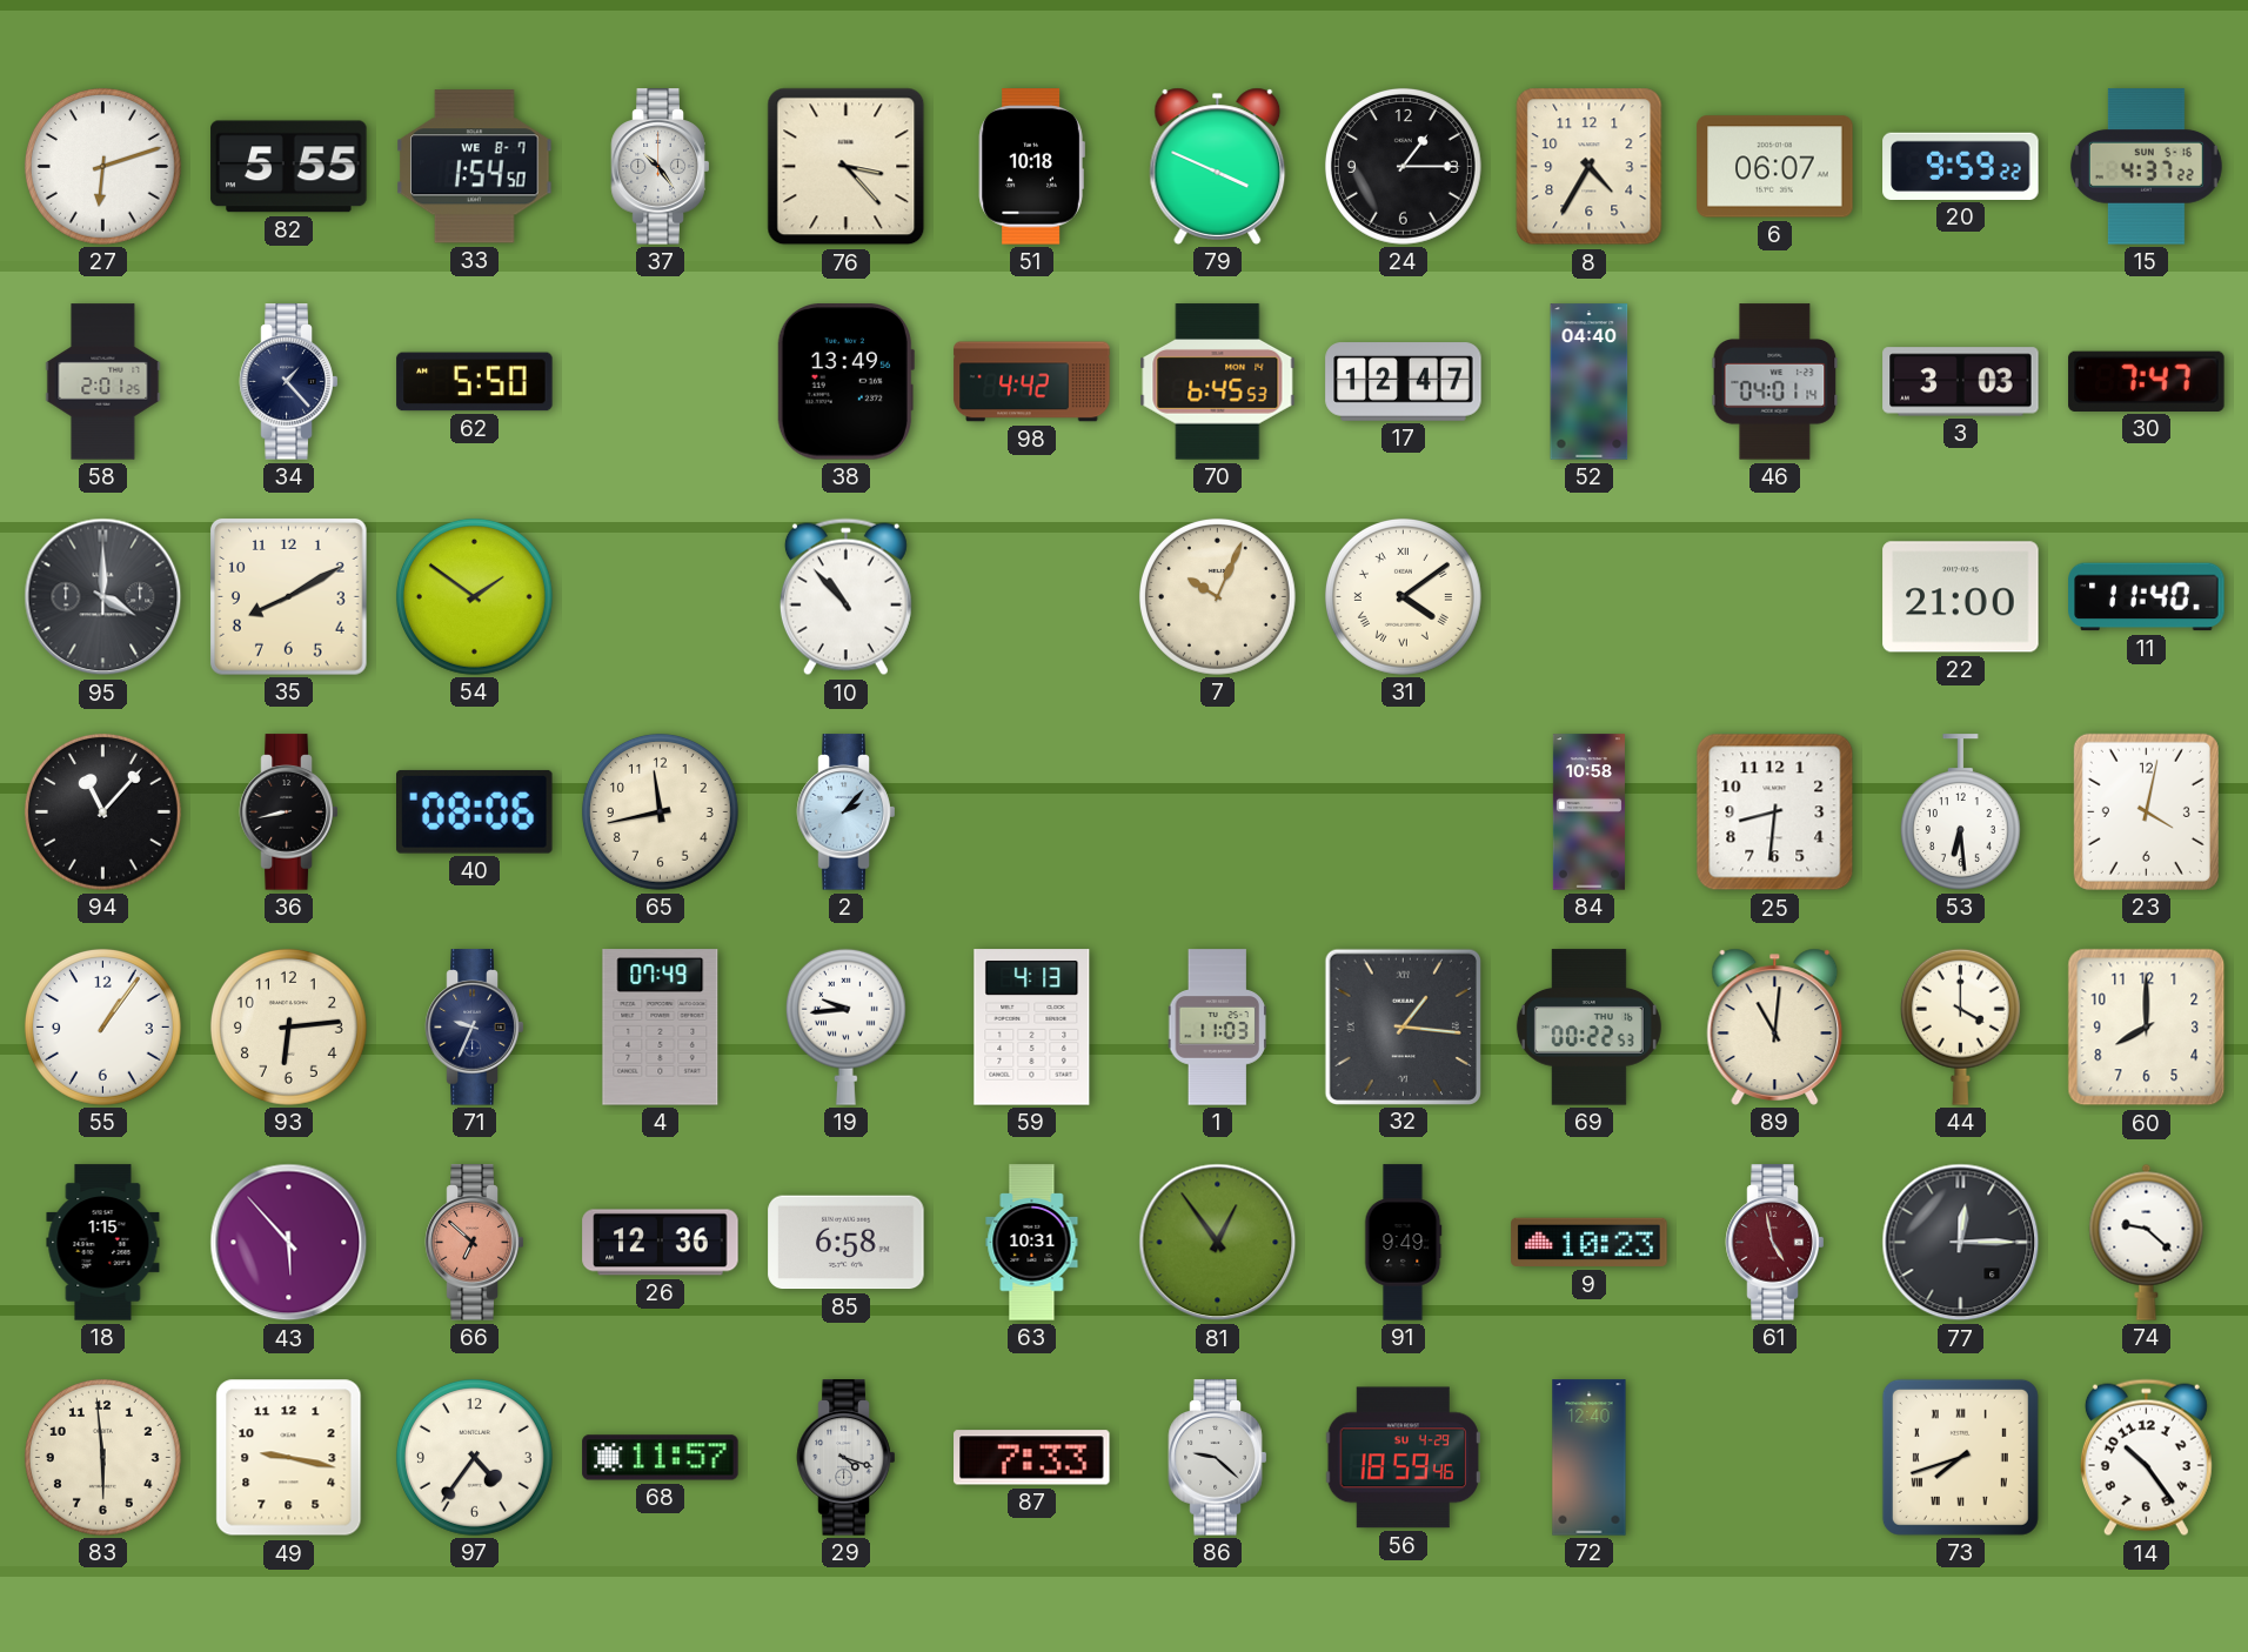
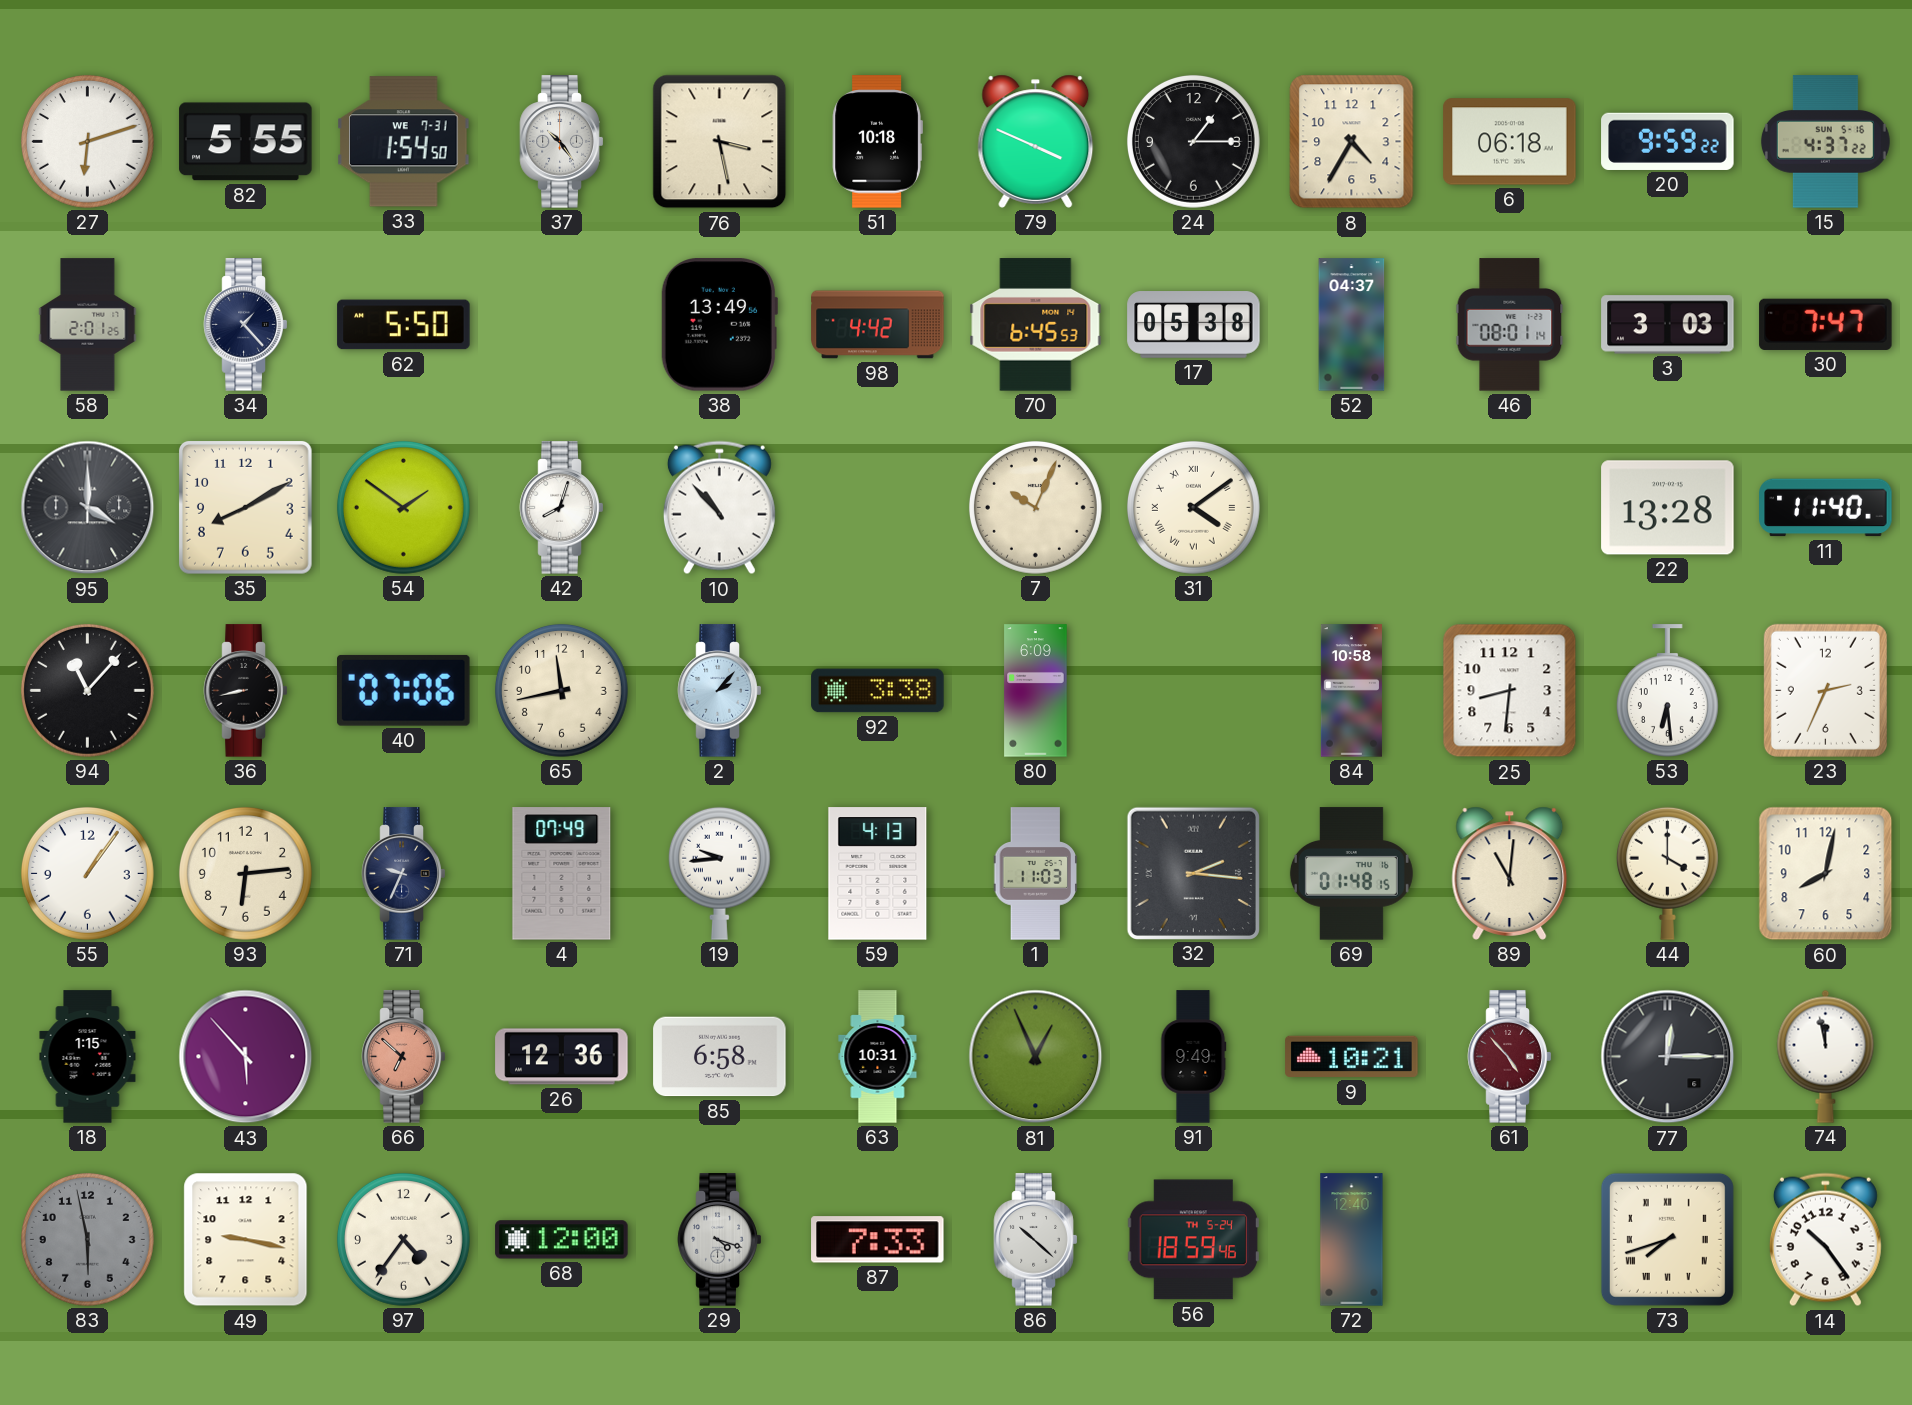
33 date: WE 8-7 -> WE 7-31 (404, 142)
76: 3:23 -> 3:28 (720, 142)
6: 06:07 -> 06:18 (1510, 142)
17: 12:47 -> 05:38 (1194, 325)
52: 04:40 -> 04:37 (1352, 325)
46: 04:01 -> 08:01 (1510, 325)
42: none -> 8:03 (562, 508)
22: 21:00 -> 13:28 (1668, 508)
40: 08:06 -> 07:06 (404, 690)
92: none -> 3:38 (878, 691)
80: none -> 6:09 (1036, 691)
23: 4:02 -> 2:34 (1825, 690)
32: 1:16 -> 2:16 (1193, 873)
69: 00:22 -> 01:48 (1351, 874)
60: 8:00 -> 8:02 (1826, 874)
81: 12:54 -> 12:56 (1036, 1057)
9: 10:23 -> 10:21 (1352, 1057)
61: 4:58 -> 4:53 (1510, 1057)
74: 9:22 -> 11:58 (1826, 1056)
83: 5:59 -> 5:58 (87, 1239)
83 dial: cream -> grey (87, 1239)
68: 11:57 -> 12:00 (562, 1240)
86: 9:22 -> 10:22 (1036, 1240)
56 date: SU 4-29 -> TH 5-24 (1193, 1240)
